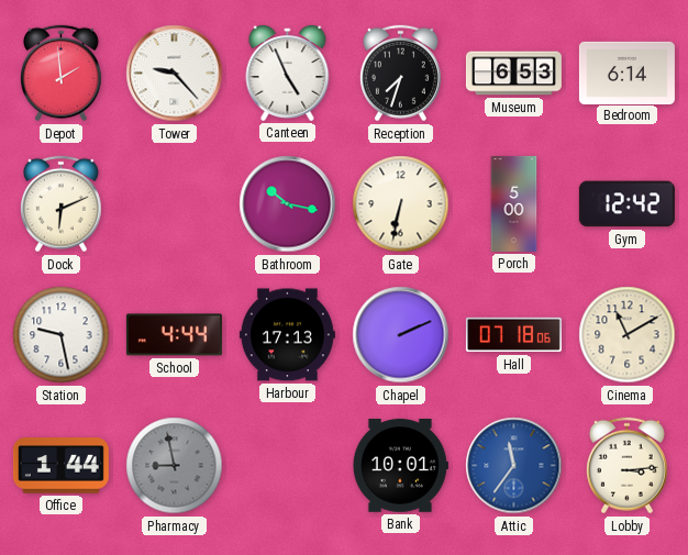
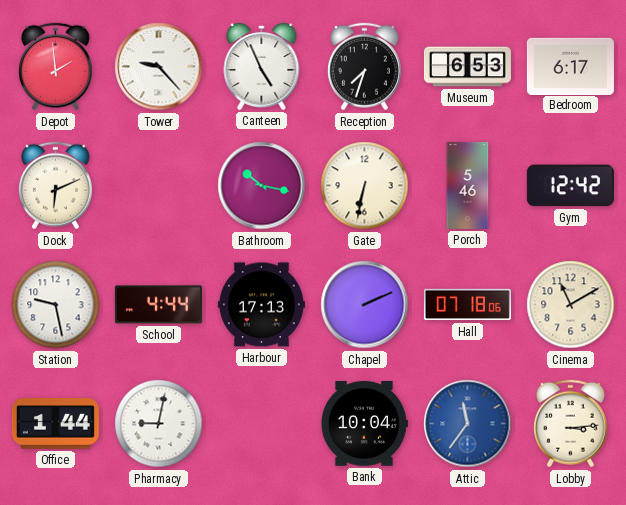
Bedroom: 6:14 -> 6:17 (570, 66)
Porch: 5:00 -> 5:46 (468, 185)
Pharmacy: 8:58 -> 9:02 (159, 424)
Pharmacy dial: grey -> white (159, 424)
Bank: 10:01 -> 10:04 (364, 424)
